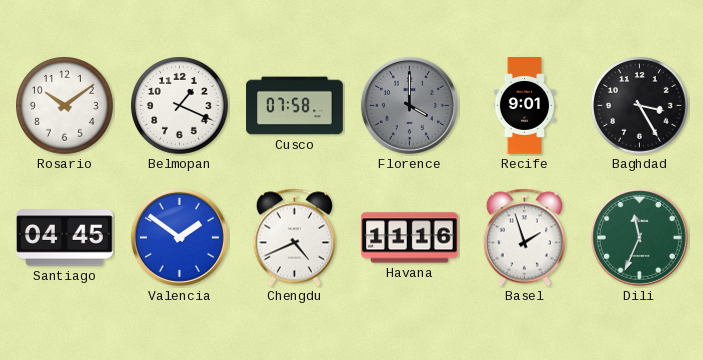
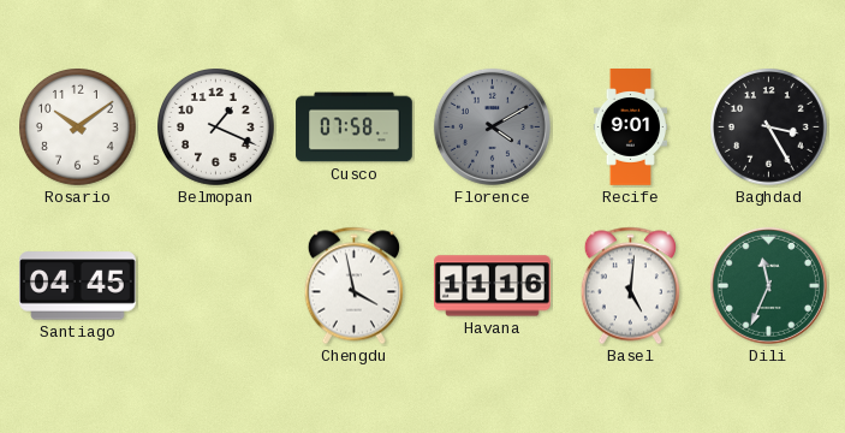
Florence: 4:00 -> 4:10 (492, 126)
Valencia: 1:51 -> none (179, 237)
Chengdu: 4:41 -> 3:58 (353, 286)
Basel: 1:57 -> 5:01 (630, 286)
